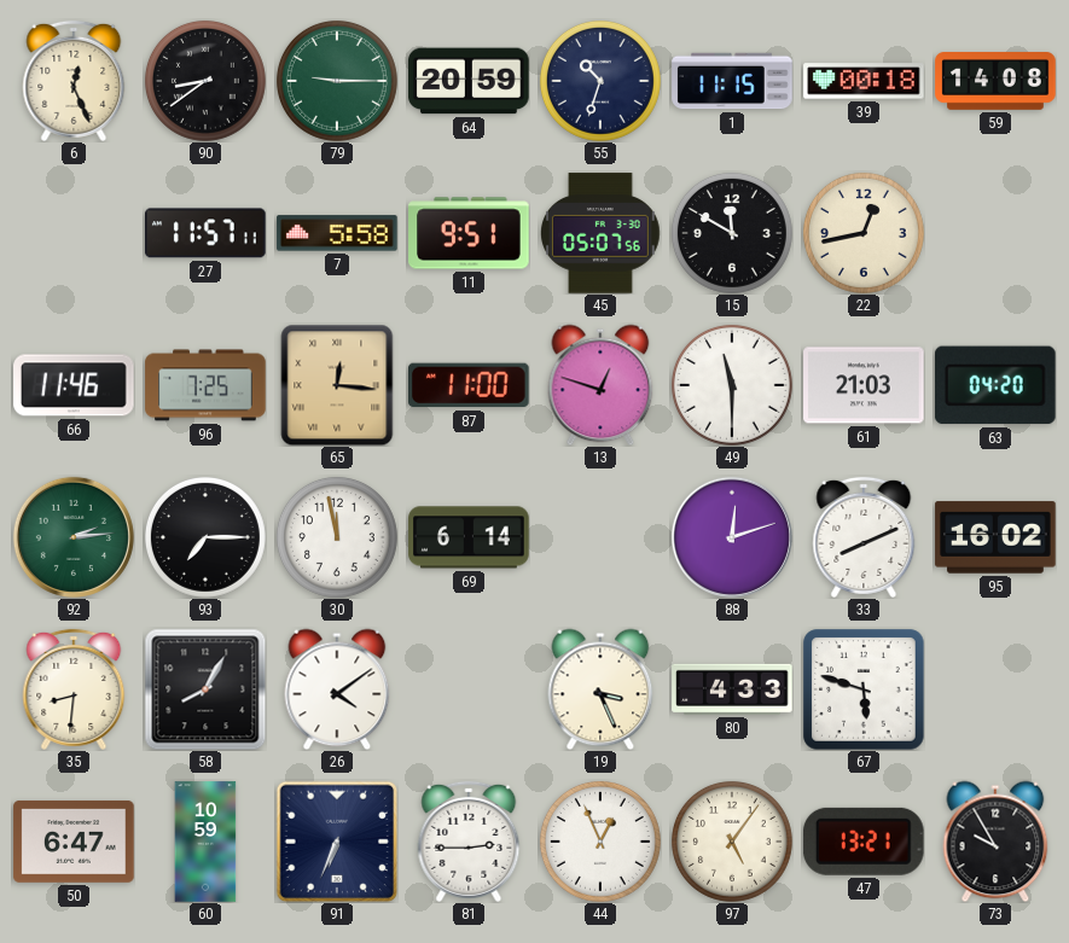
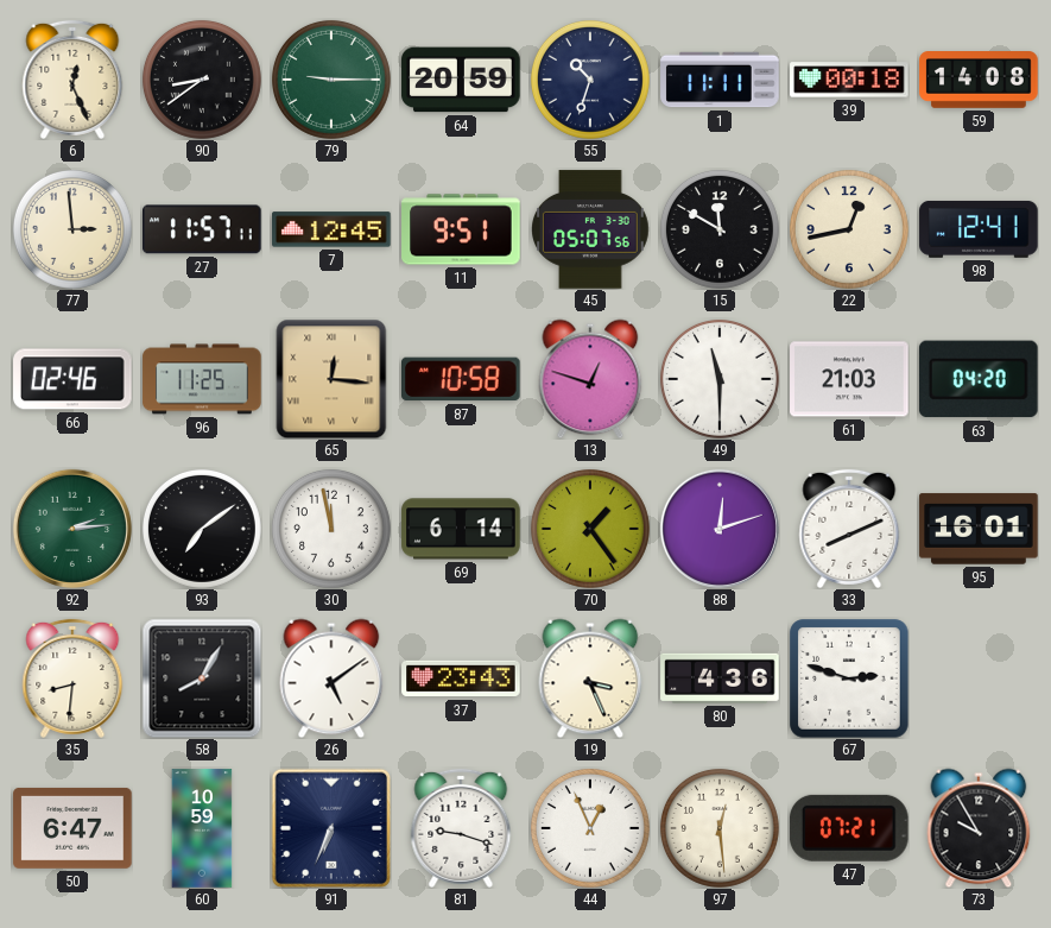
1: 11:15 -> 11:11 (720, 80)
77: none -> 2:59 (72, 229)
7: 5:58 -> 12:45 (331, 229)
98: none -> 12:41 (979, 229)
66: 11:46 -> 02:46 (72, 379)
96: 7:25 -> 11:25 (202, 379)
87: 11:00 -> 10:58 (462, 379)
93: 7:15 -> 7:09 (202, 529)
70: none -> 1:24 (590, 529)
95: 16:02 -> 16:01 (979, 529)
26: 4:09 -> 5:09 (331, 678)
37: none -> 23:43 (461, 678)
80: 4:33 -> 4:36 (720, 678)
67: 5:48 -> 2:48 (849, 678)
81: 2:45 -> 9:18 (461, 828)
97: 5:06 -> 12:29 (720, 828)
47: 13:21 -> 07:21 (849, 828)
